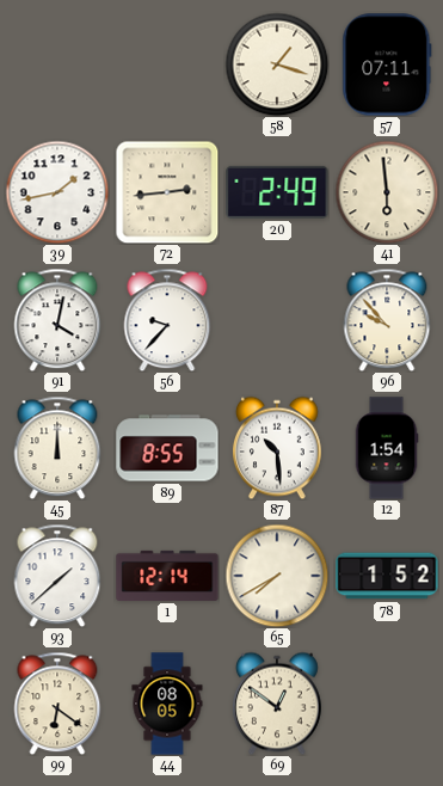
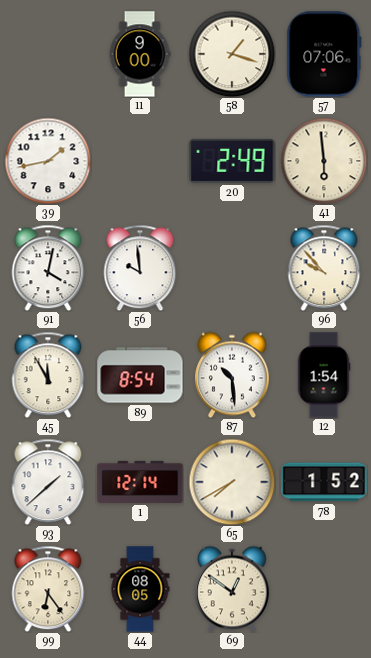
11: none -> 9:00 (140, 54)
57: 07:11 -> 07:06 (324, 54)
72: 2:44 -> none (167, 192)
56: 9:37 -> 9:59 (140, 268)
45: 12:00 -> 11:55 (48, 375)
89: 8:55 -> 8:54 (140, 375)
99: 6:21 -> 6:24 (48, 589)
